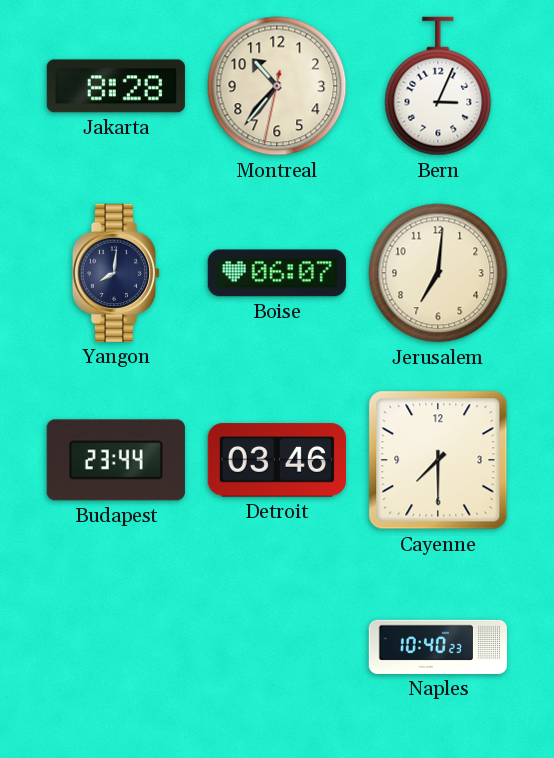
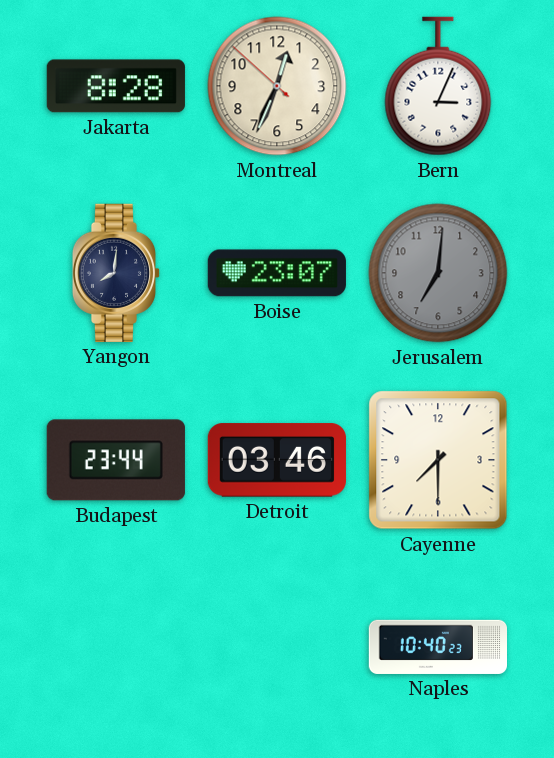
Montreal: 10:36 -> 12:33 (277, 86)
Boise: 06:07 -> 23:07 (277, 273)
Jerusalem dial: cream -> grey (438, 273)
